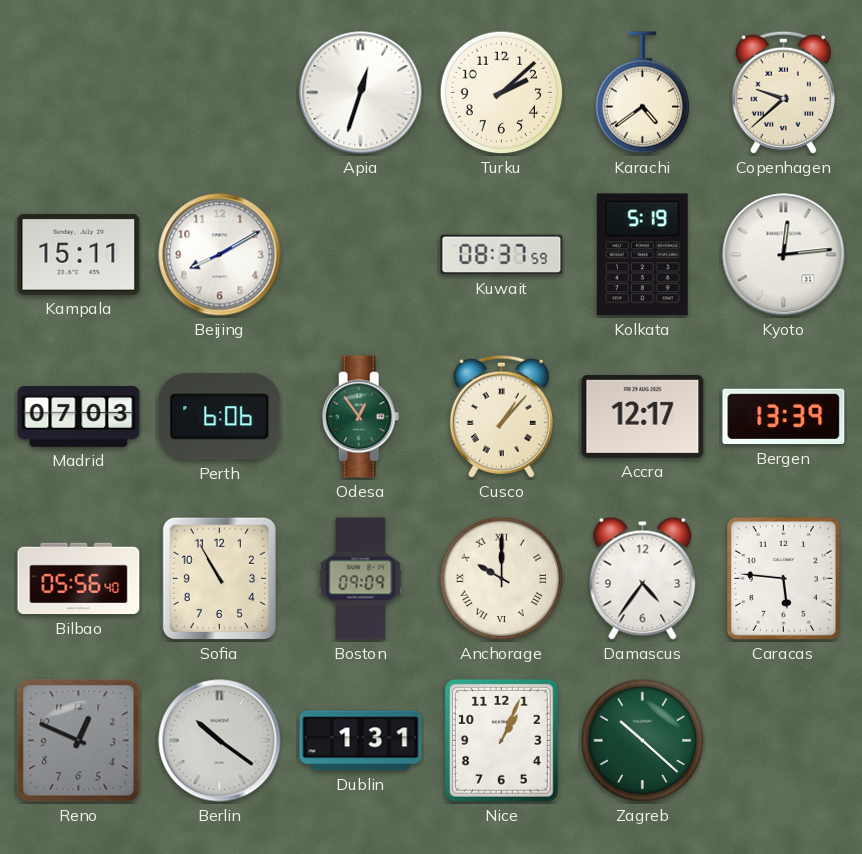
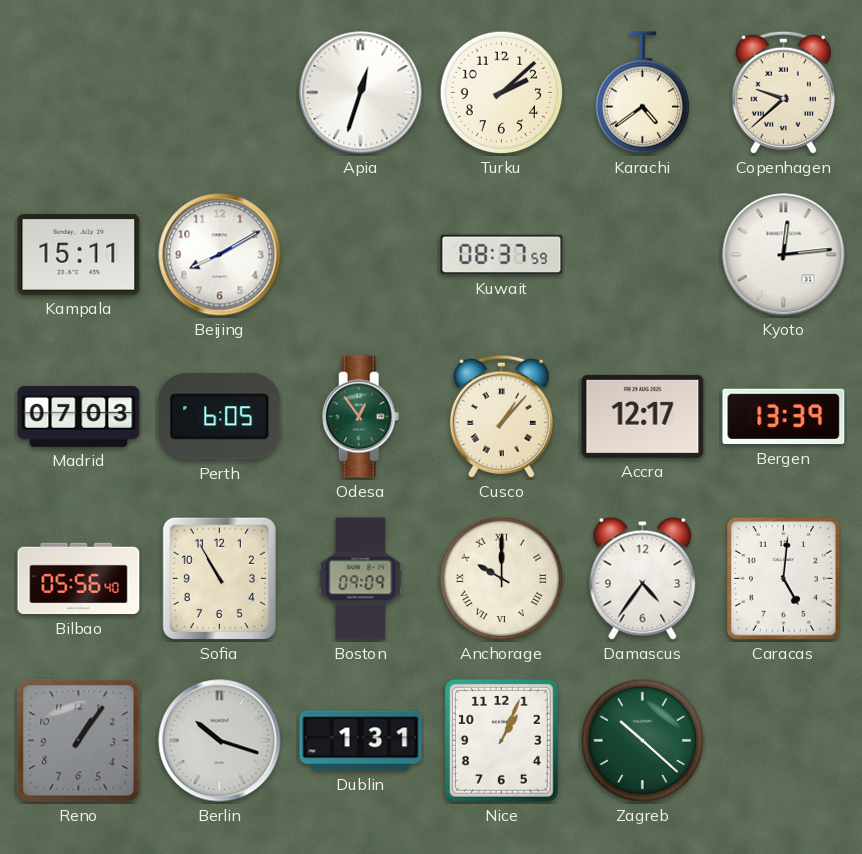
Kolkata: 5:19 -> none (642, 255)
Perth: 6:06 -> 6:05 (220, 417)
Caracas: 5:46 -> 5:01 (783, 579)
Reno: 12:49 -> 1:06 (79, 741)
Berlin: 10:21 -> 10:18 (220, 741)
